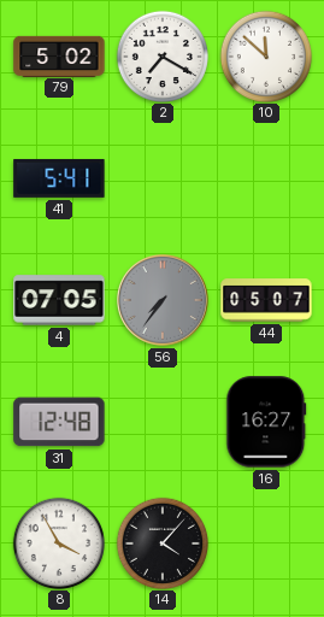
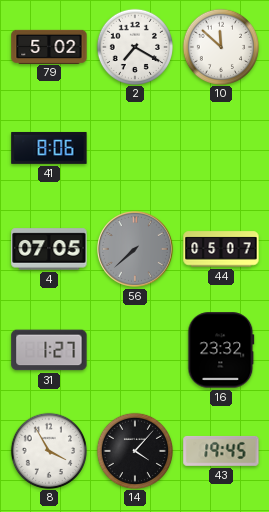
41: 5:41 -> 8:06 (49, 148)
56: 7:36 -> 7:38 (136, 249)
31: 12:48 -> 1:27 (49, 350)
16: 16:27 -> 23:32 (221, 350)
43: none -> 19:45 (221, 451)
